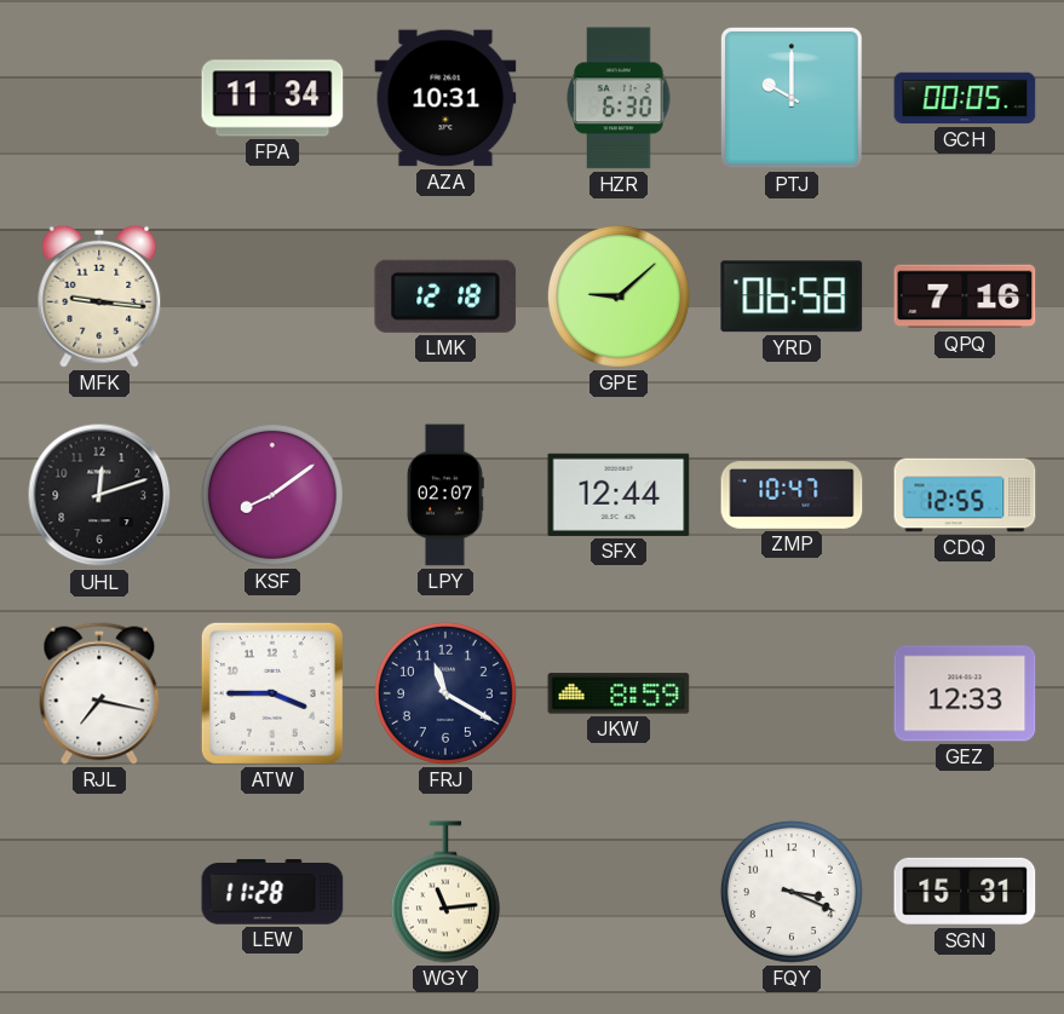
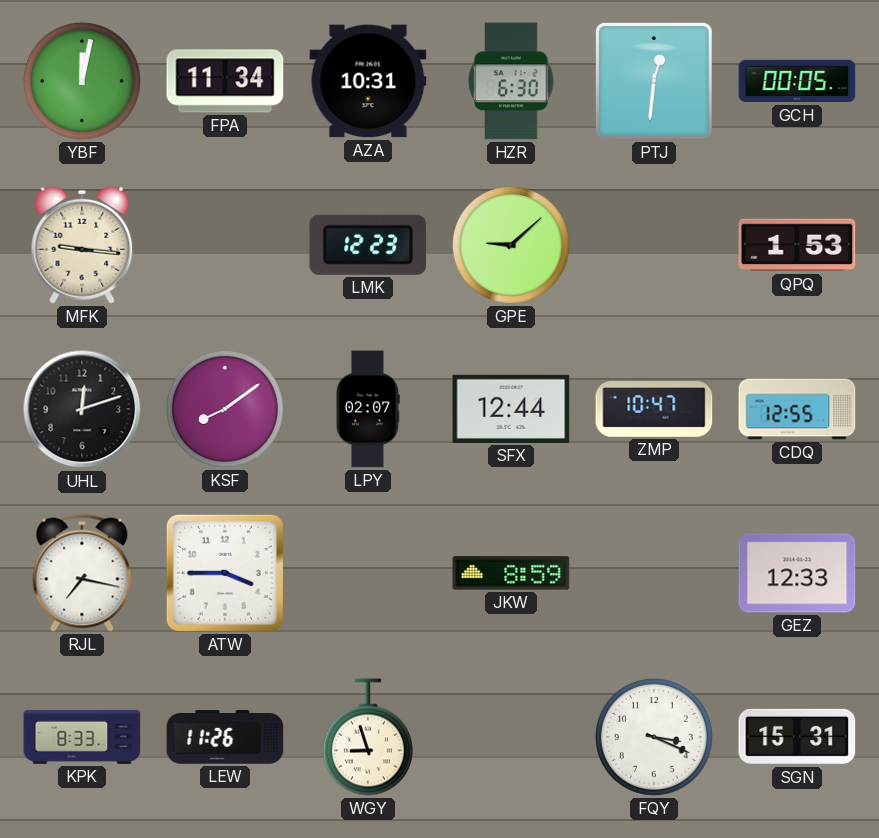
YBF: none -> 12:02 (82, 81)
PTJ: 10:00 -> 12:31 (654, 81)
LMK: 12:18 -> 12:23 (368, 245)
YRD: 06:58 -> none (792, 296)
QPQ: 7:16 -> 1:53 (797, 245)
FRJ: 11:20 -> none (445, 693)
KPK: none -> 8:33 (82, 737)
LEW: 11:28 -> 11:26 (225, 737)
WGY: 11:14 -> 8:57 (368, 737)
